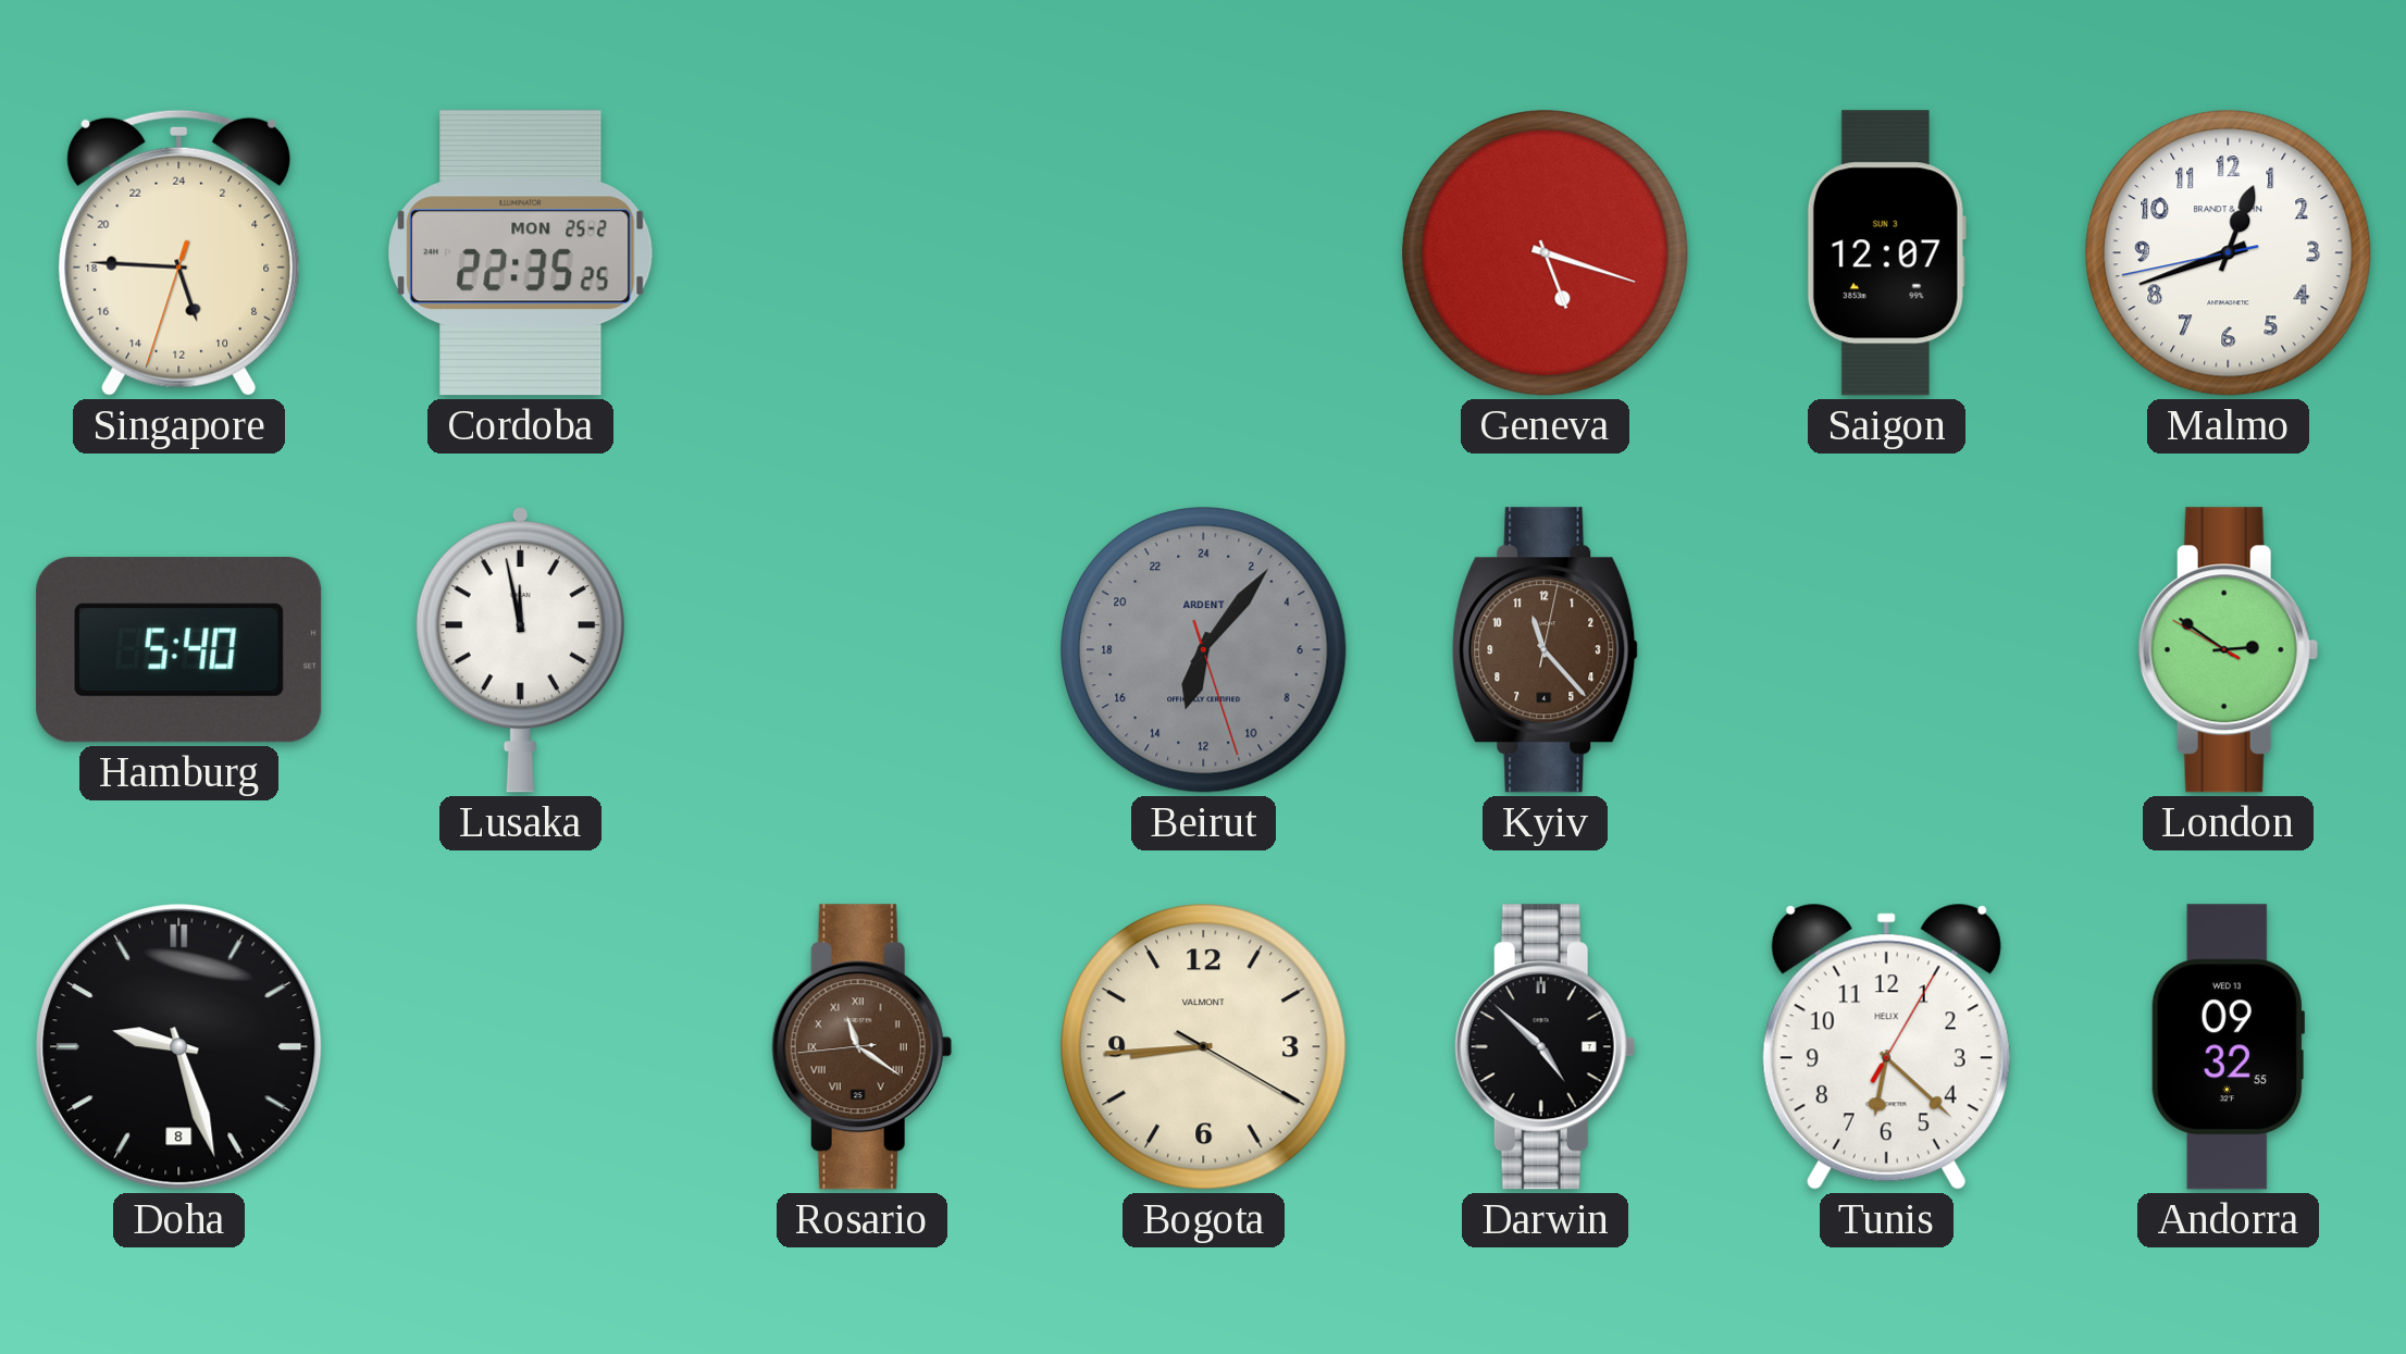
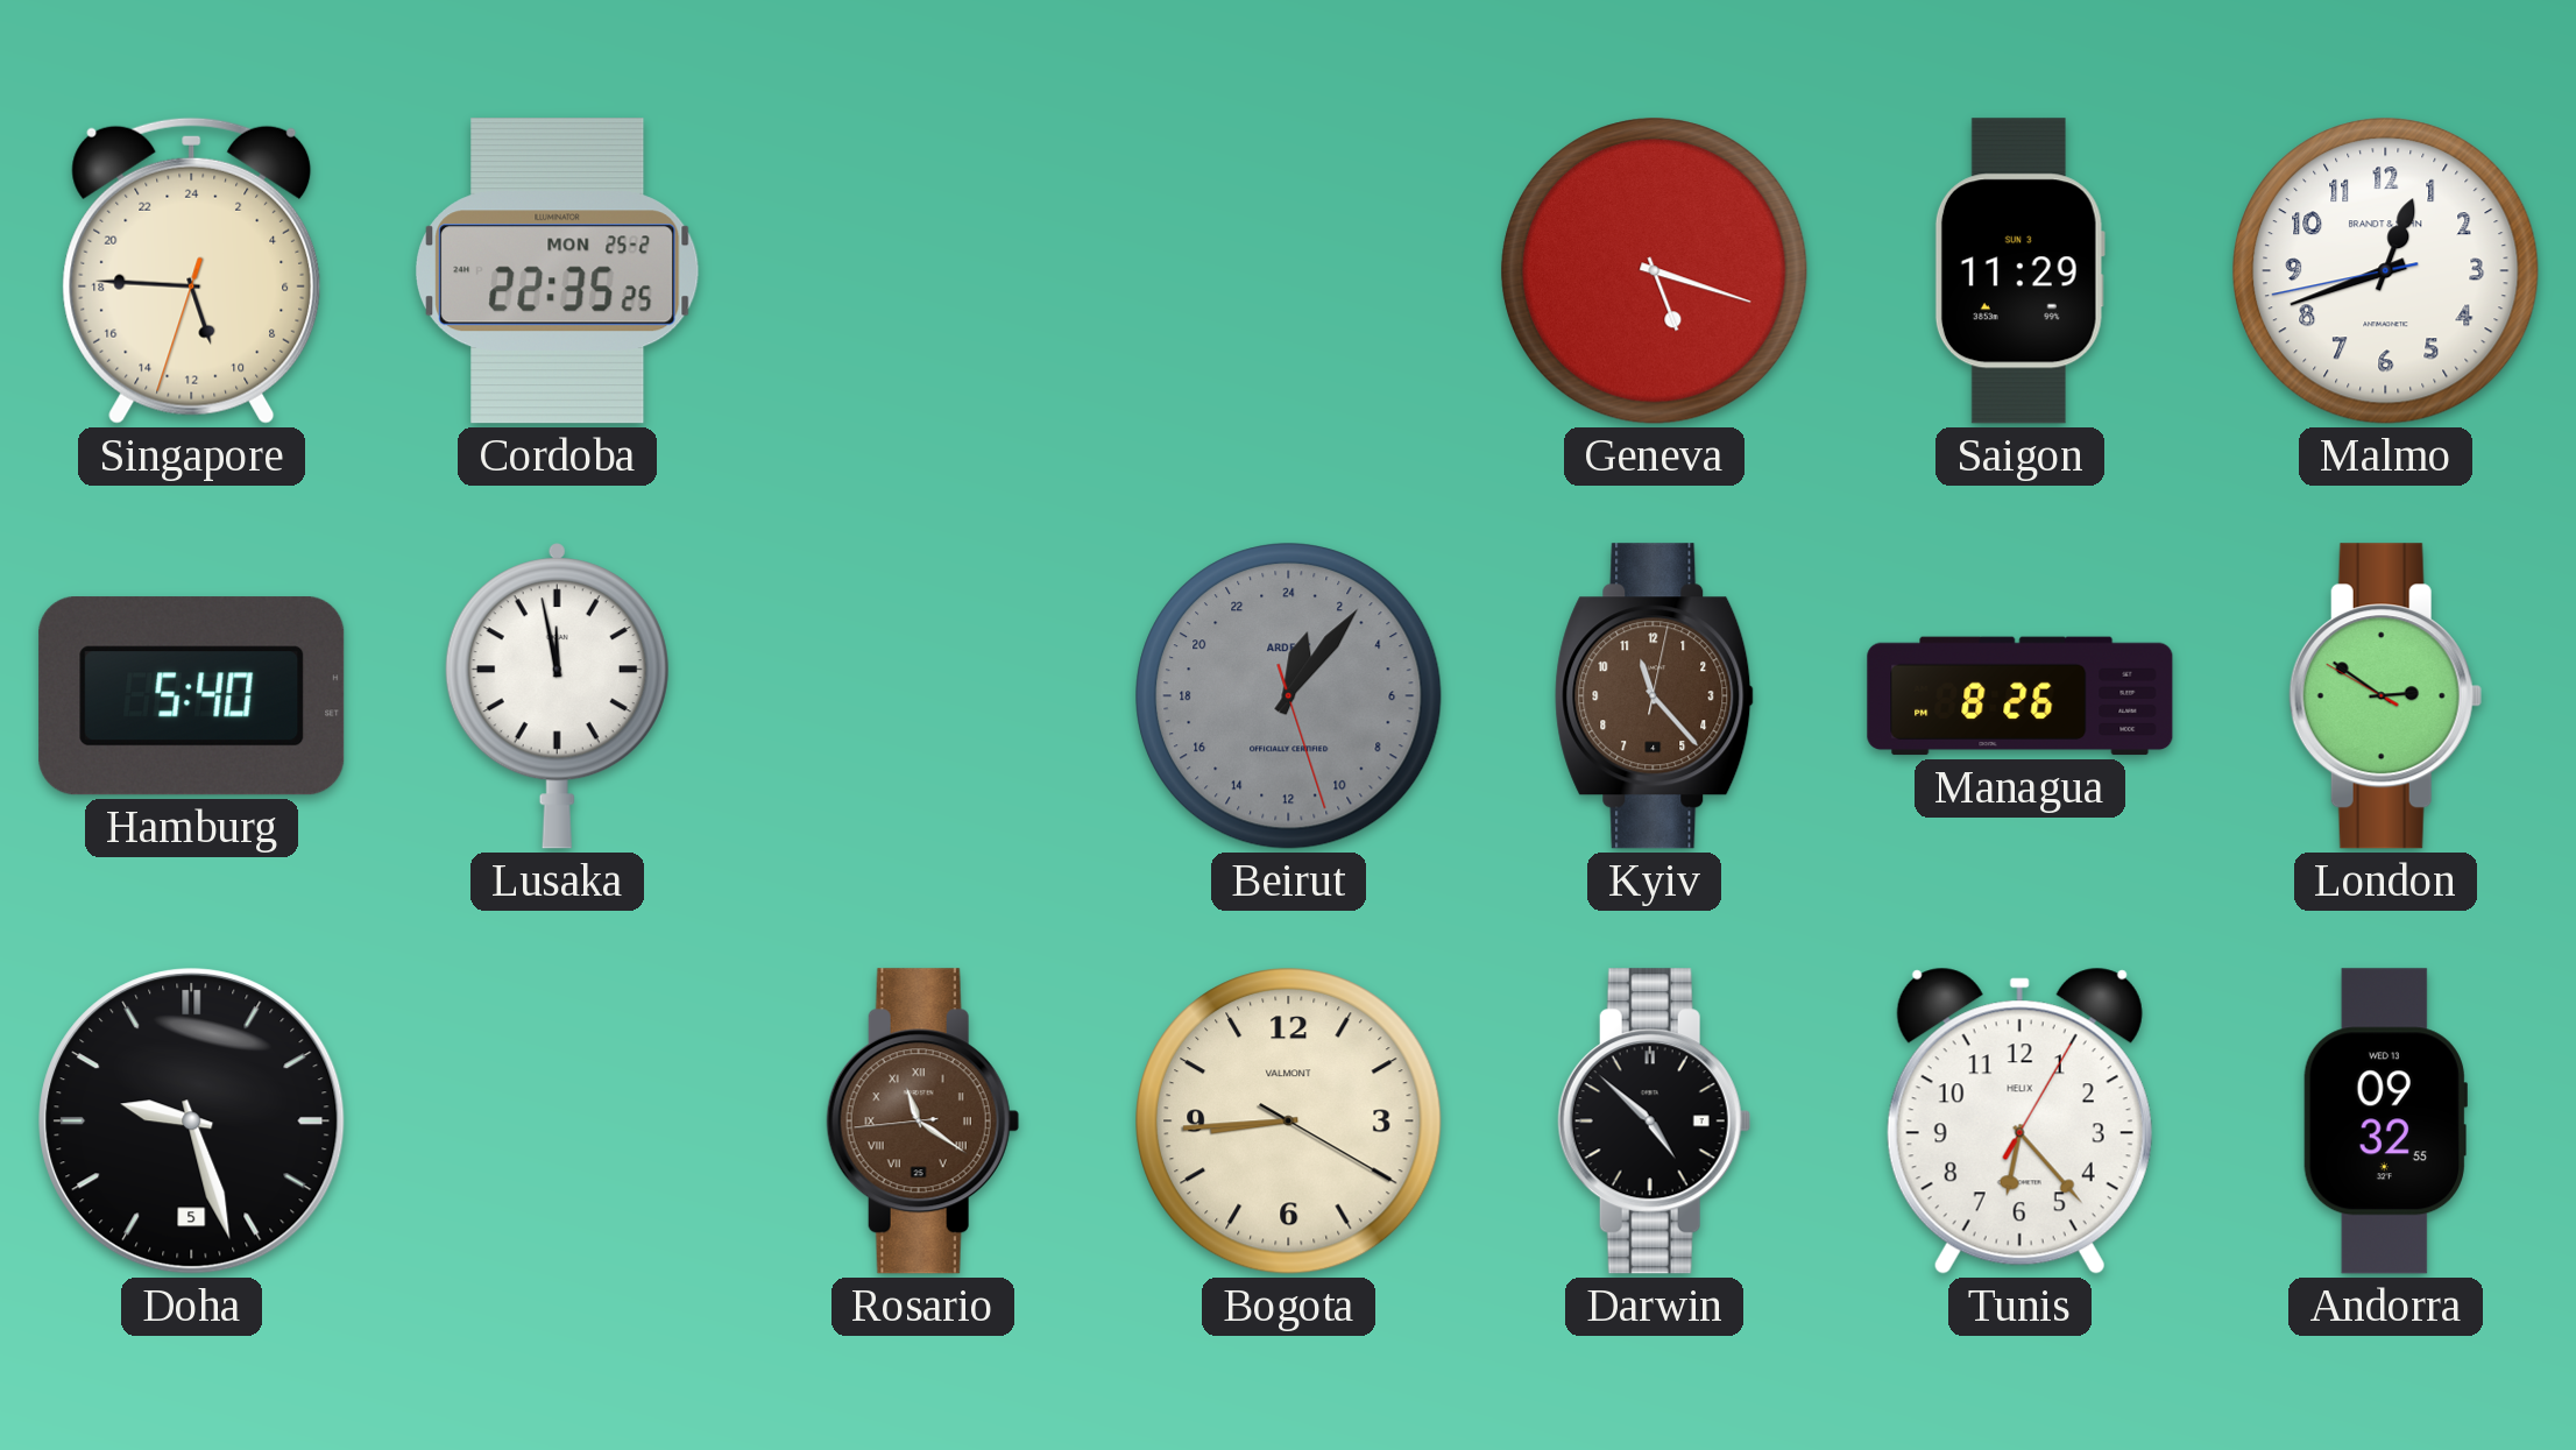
Saigon: 12:07 -> 11:29 (2019, 271)
Beirut: 13:06 -> 1:06 (1289, 696)
Managua: none -> 8:26 (2021, 696)
Doha date: 8 -> 5 (192, 1122)
Tunis: 6:22 -> 6:23 (2019, 1120)
